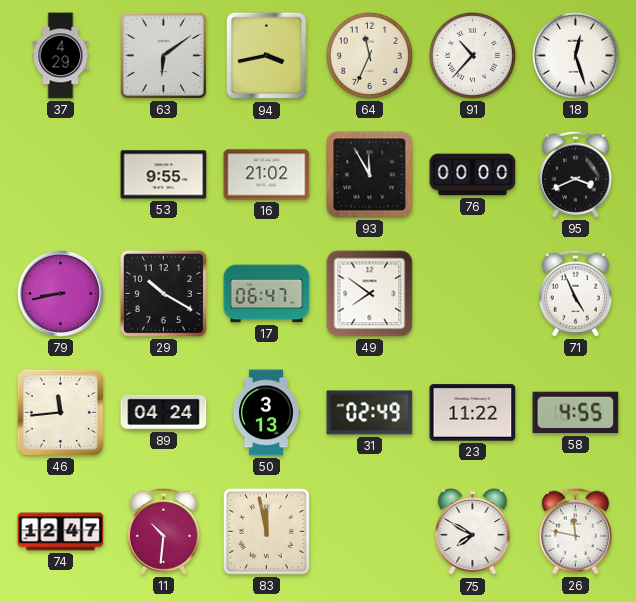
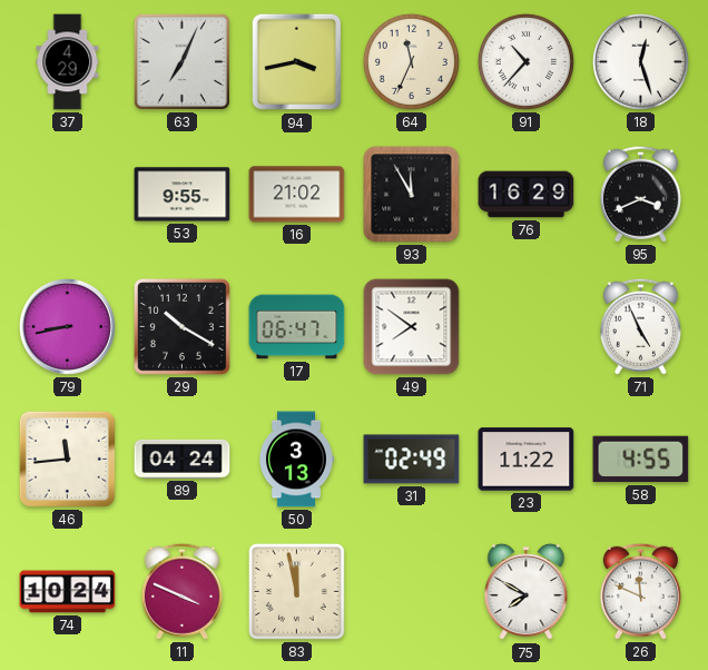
63: 6:09 -> 7:04 (181, 61)
76: 00:00 -> 16:29 (527, 195)
74: 12:47 -> 10:24 (68, 592)
11: 10:31 -> 3:49 (181, 591)
26: 11:47 -> 11:49 (640, 591)
